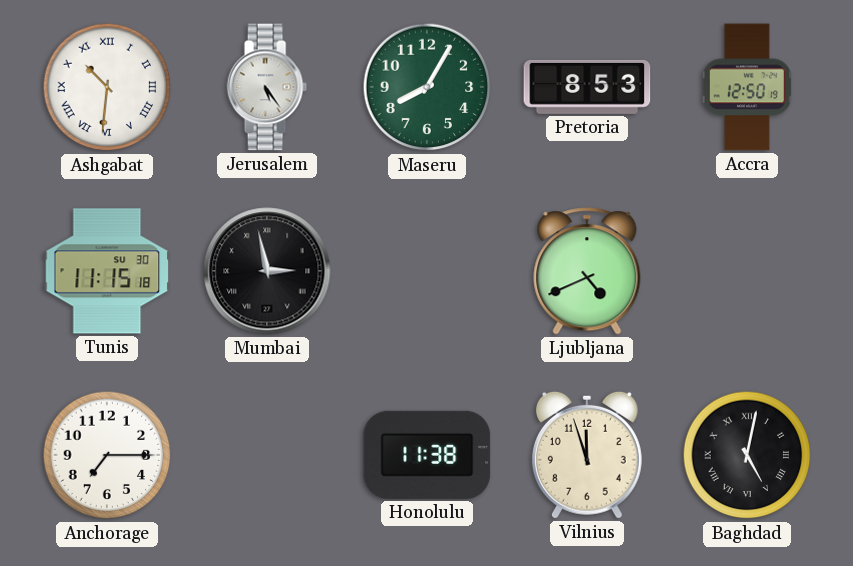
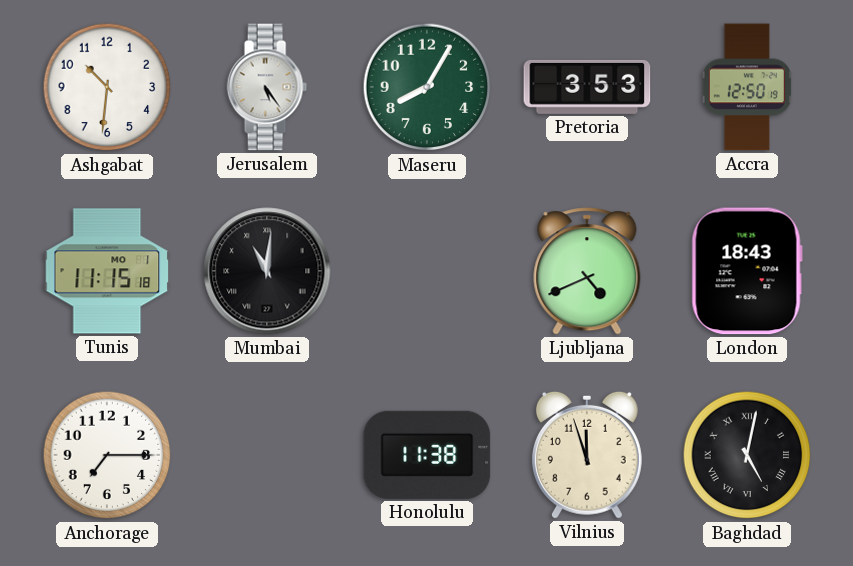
Ashgabat numerals: Roman -> Arabic (107, 87)
Pretoria: 8:53 -> 3:53 (587, 87)
Tunis date: SU 30 -> MO 1 (107, 271)
Mumbai: 2:58 -> 11:01 (267, 271)
London: none -> 18:43 (747, 271)
